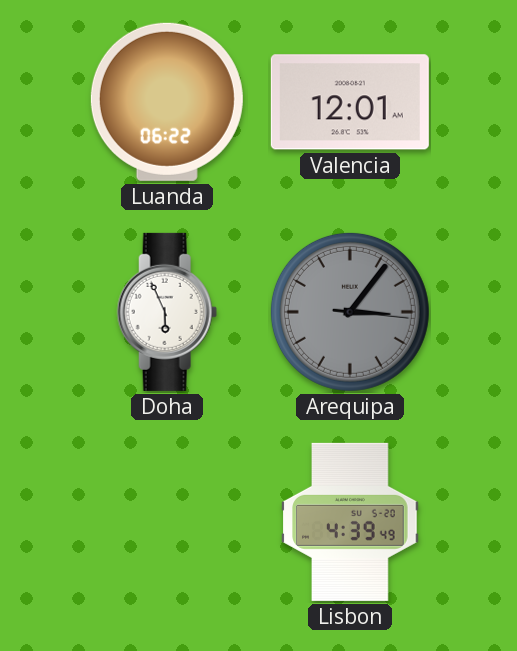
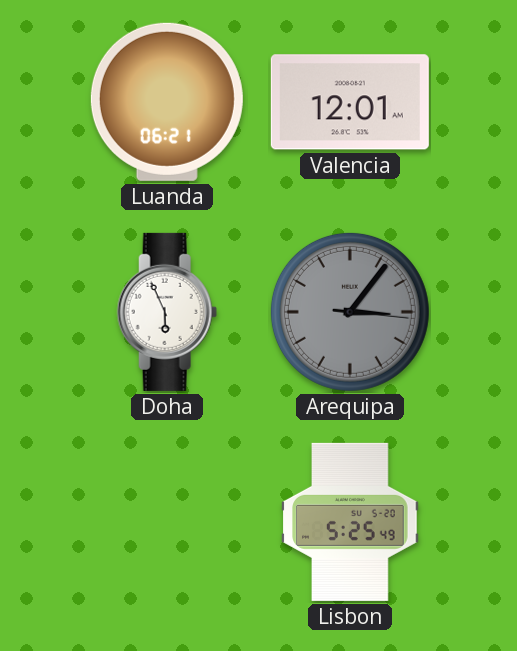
Luanda: 06:22 -> 06:21 (167, 102)
Lisbon: 4:39 -> 5:25 (350, 522)
